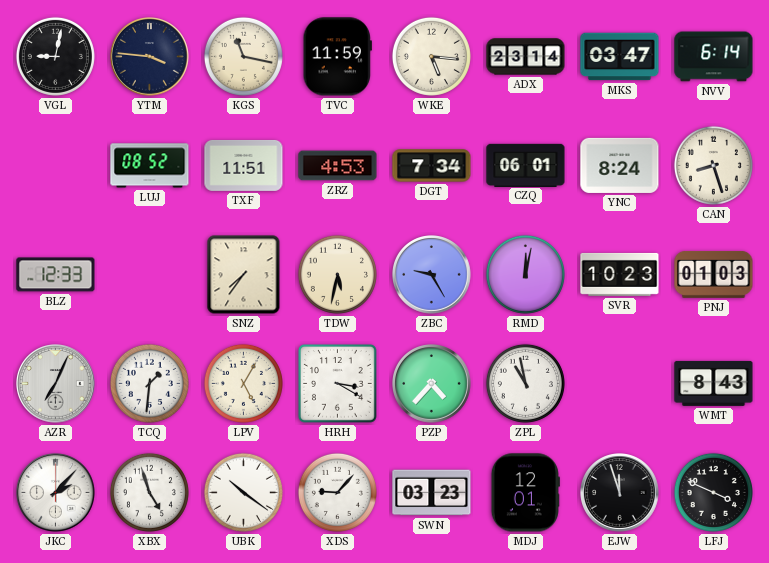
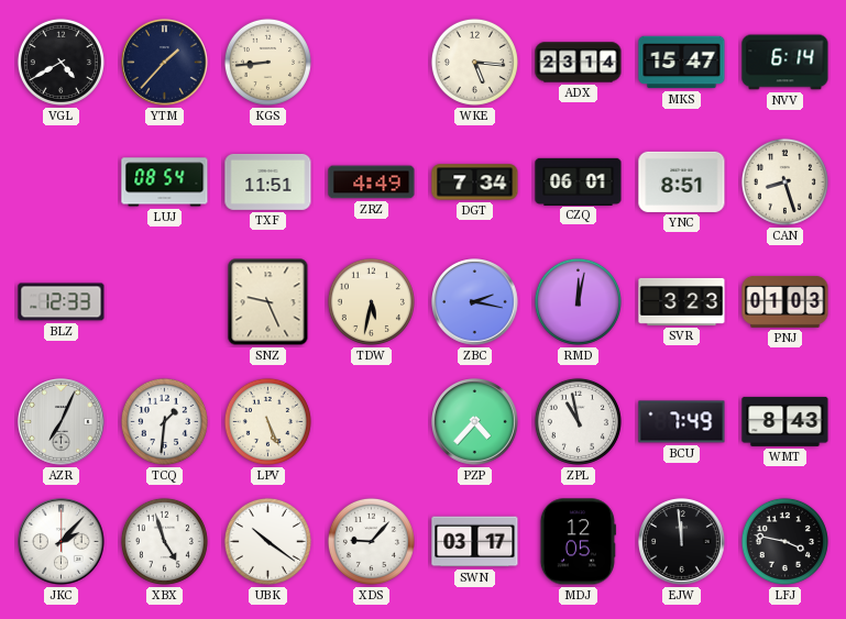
VGL: 9:02 -> 4:40 (61, 62)
YTM: 3:46 -> 1:37 (165, 63)
KGS: 11:17 -> 8:44 (267, 62)
TVC: 11:59 -> none (337, 57)
MKS: 03:47 -> 15:47 (682, 63)
LUJ: 08:52 -> 08:54 (165, 183)
ZRZ: 4:53 -> 4:49 (372, 183)
YNC: 8:24 -> 8:51 (682, 181)
SNZ: 7:36 -> 9:26 (268, 302)
ZBC: 9:25 -> 2:17 (475, 302)
SVR: 10:23 -> 3:23 (682, 301)
LPV: 5:05 -> 5:26 (267, 421)
HRH: 3:20 -> none (338, 384)
BCU: none -> 7:49 (682, 422)
SWN: 03:23 -> 03:17 (475, 542)
MDJ: 12:01 -> 12:05 (578, 542)
EJW: 11:57 -> 11:59 (682, 542)
LFJ: 3:49 -> 3:47 (784, 541)
